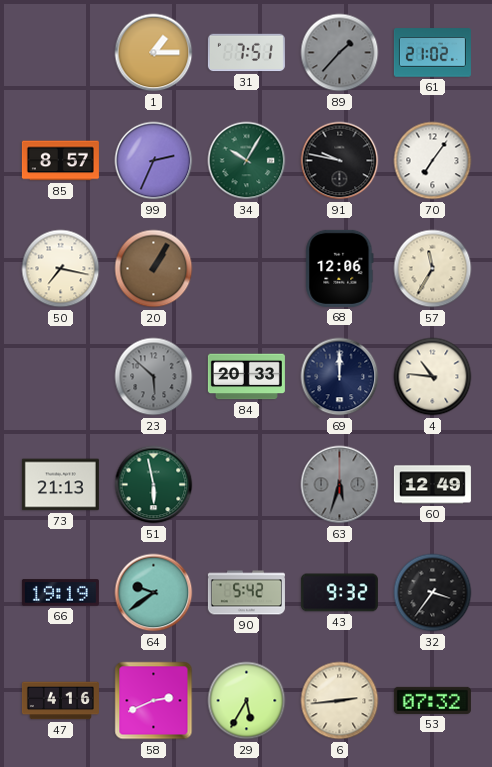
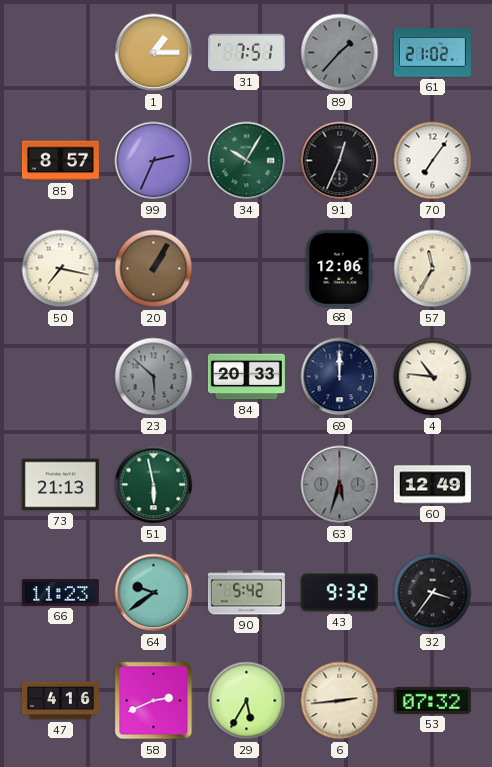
91: 9:47 -> 12:34 (340, 161)
66: 19:19 -> 11:23 (60, 593)
